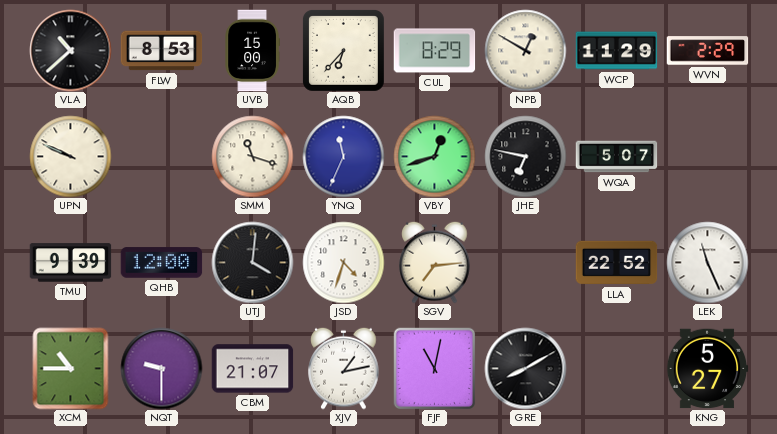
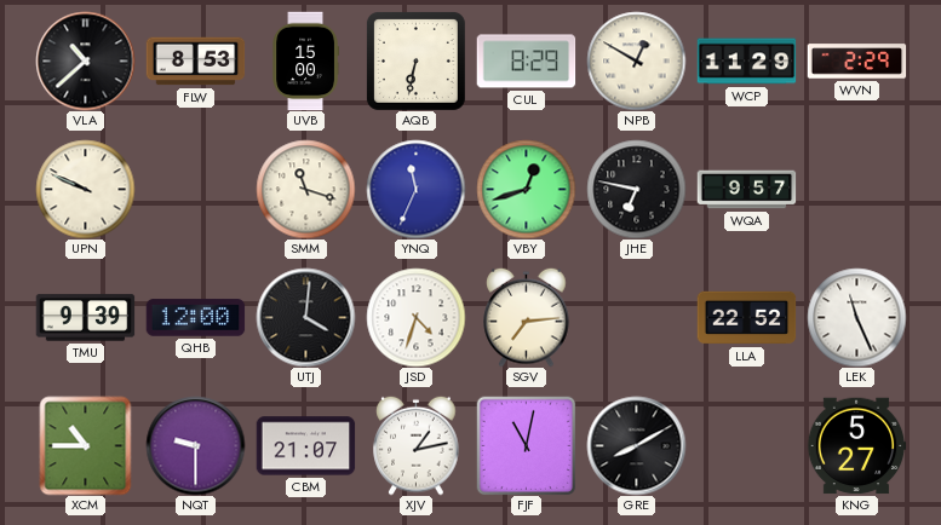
AQB: 6:37 -> 6:32 (415, 60)
WQA: 5:07 -> 9:57 (746, 190)
